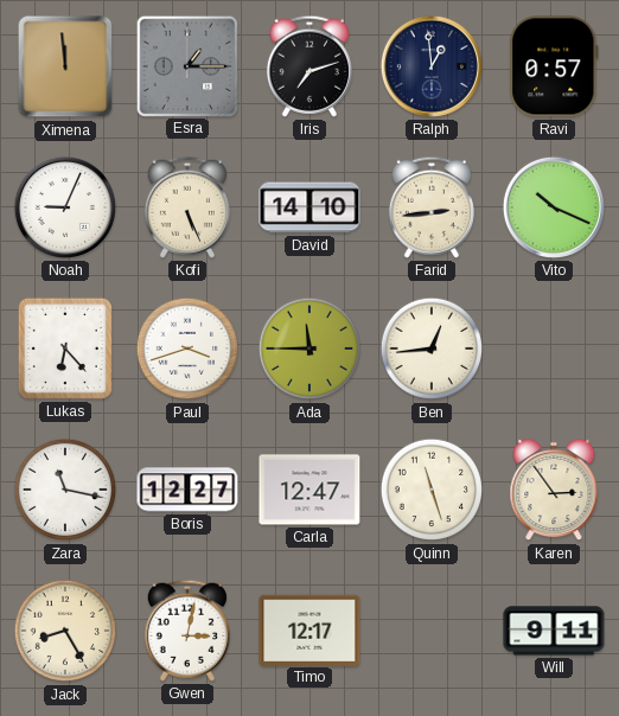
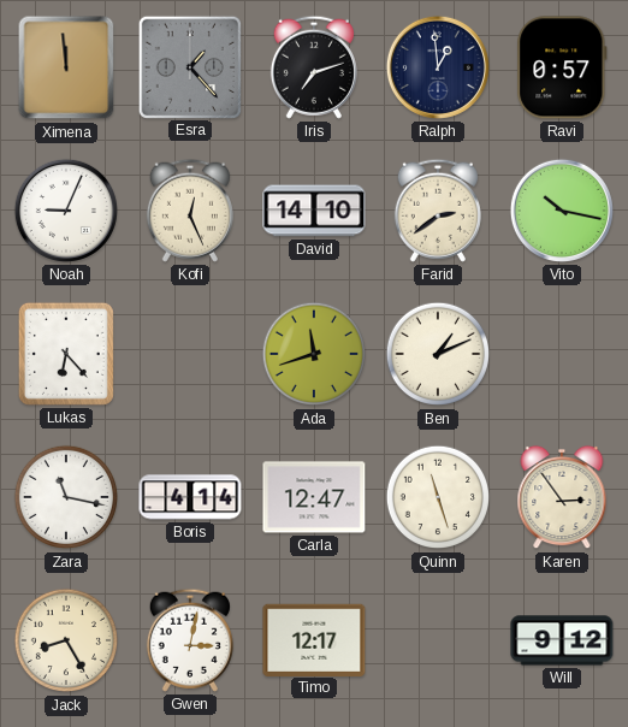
Esra: 1:15 -> 1:23 (189, 66)
Kofi: 5:26 -> 12:26 (190, 211)
Farid: 2:44 -> 2:39 (438, 211)
Vito: 10:19 -> 10:17 (562, 211)
Paul: 3:42 -> none (187, 349)
Ada: 11:45 -> 11:42 (314, 354)
Ben: 12:44 -> 1:11 (438, 354)
Boris: 12:27 -> 4:14 (190, 497)
Will: 9:11 -> 9:12 (562, 640)
